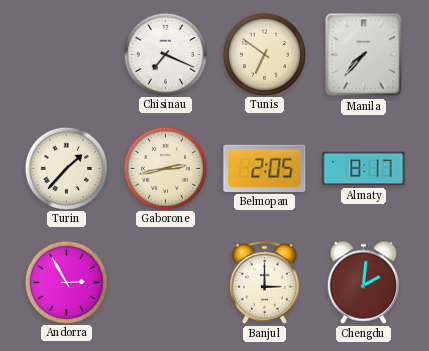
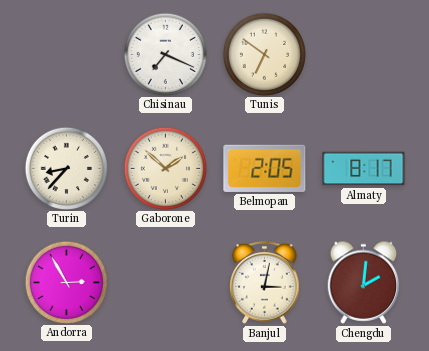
Manila: 7:37 -> none (364, 55)
Turin: 1:37 -> 8:37 (66, 168)
Gaborone: 2:43 -> 1:52 (165, 168)
Banjul: 3:00 -> 3:02 (265, 283)
